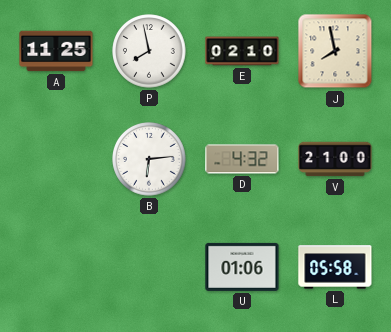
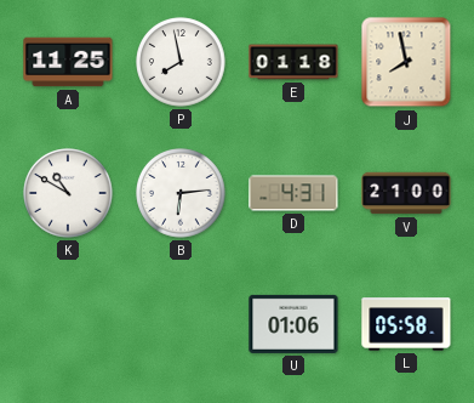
E: 02:10 -> 01:18 (293, 62)
K: none -> 10:50 (68, 193)
D: 4:32 -> 4:31 (293, 193)
